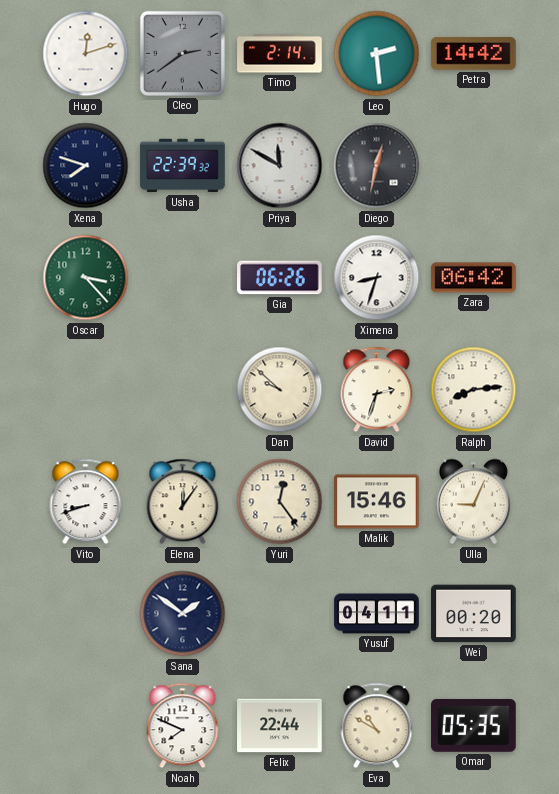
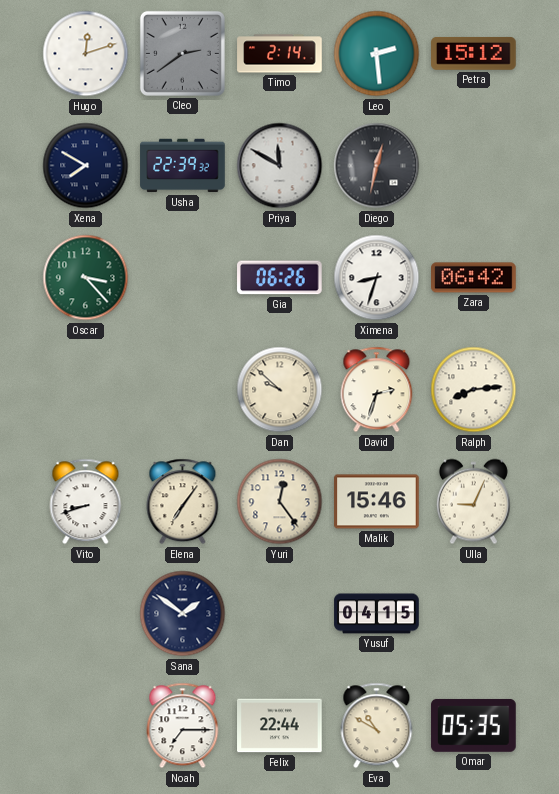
Petra: 14:42 -> 15:12 (474, 54)
Xena: 7:48 -> 7:50 (86, 166)
Elena: 12:06 -> 7:06 (183, 502)
Yusuf: 04:11 -> 04:15 (377, 614)
Wei: 00:20 -> none (474, 614)
Noah: 7:49 -> 7:15 (183, 726)
